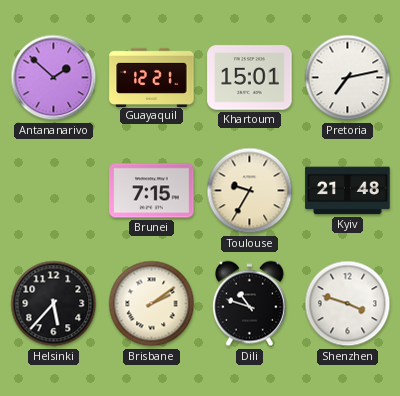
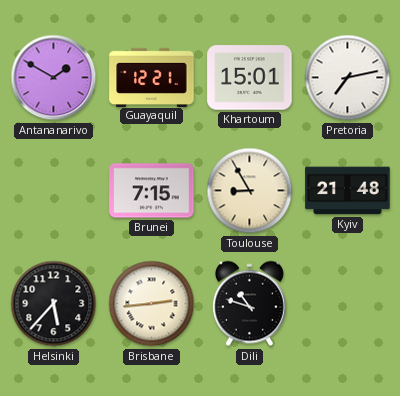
Antananarivo: 1:52 -> 1:50 (54, 78)
Toulouse: 9:35 -> 8:55 (250, 191)
Brisbane: 2:09 -> 2:44 (152, 304)
Shenzhen: 3:48 -> none (348, 304)
